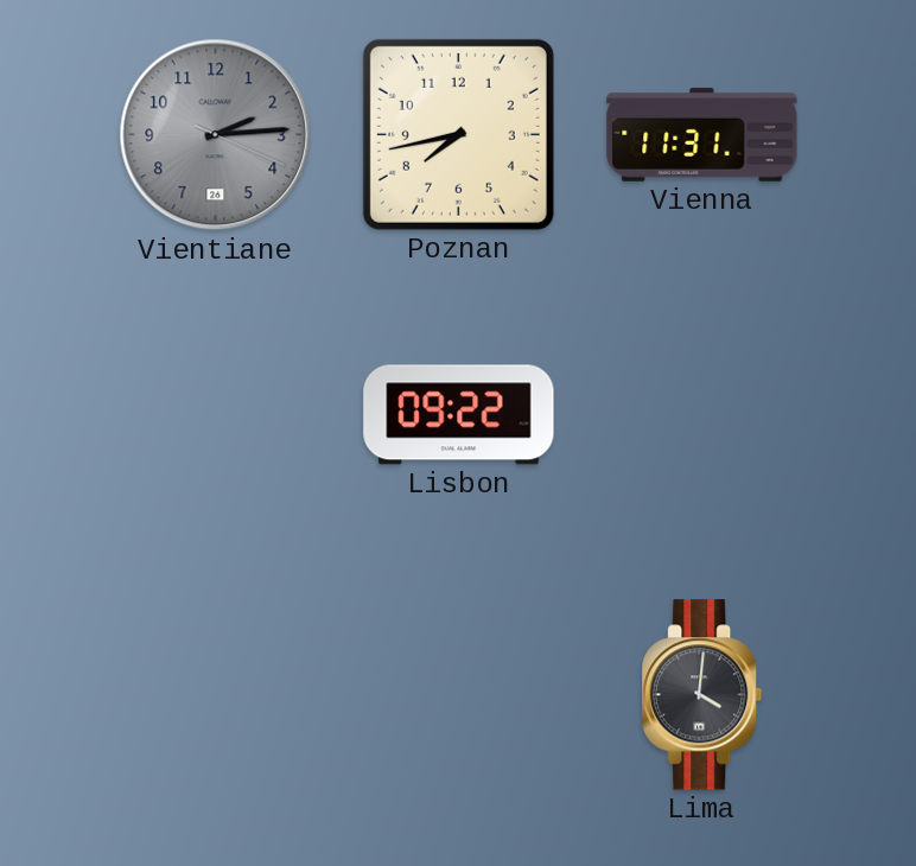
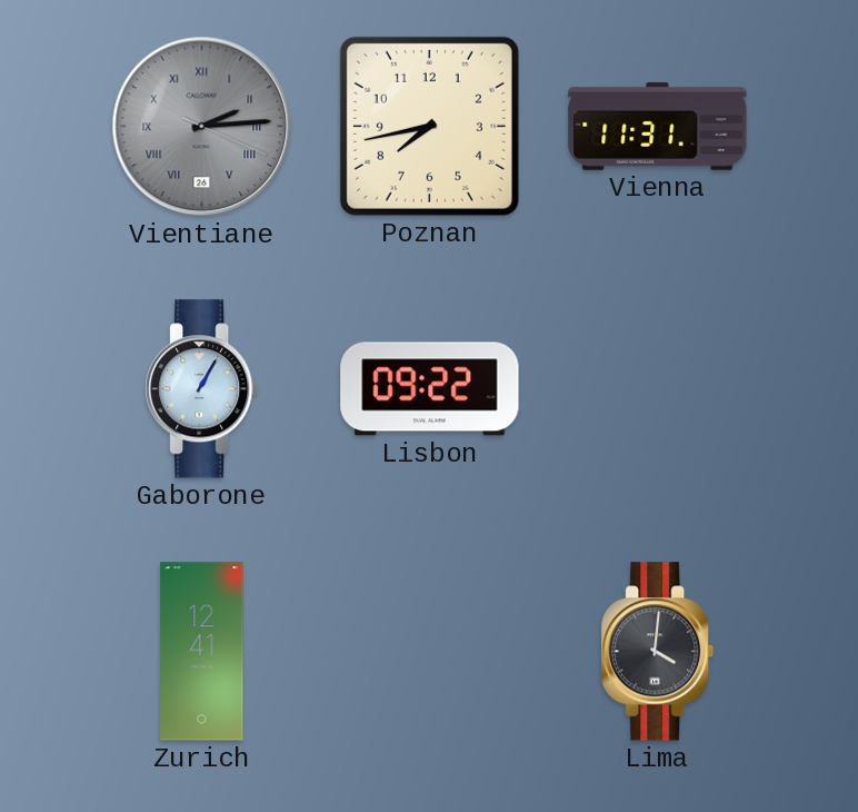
Vientiane numerals: Arabic -> Roman (202, 127)
Gaborone: none -> 1:05 (202, 389)
Zurich: none -> 12:41 (202, 652)
